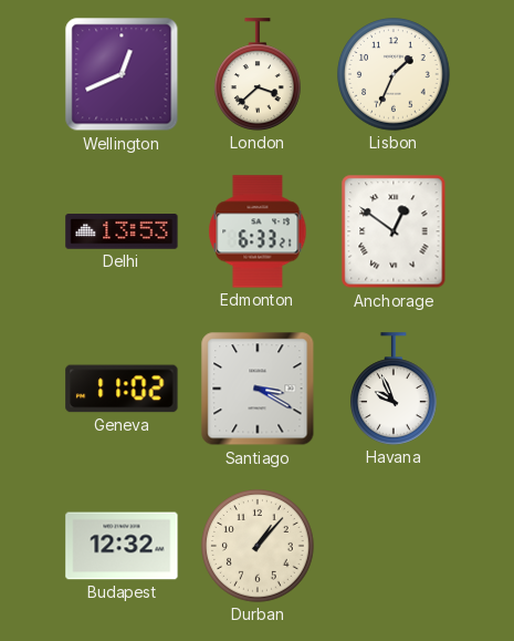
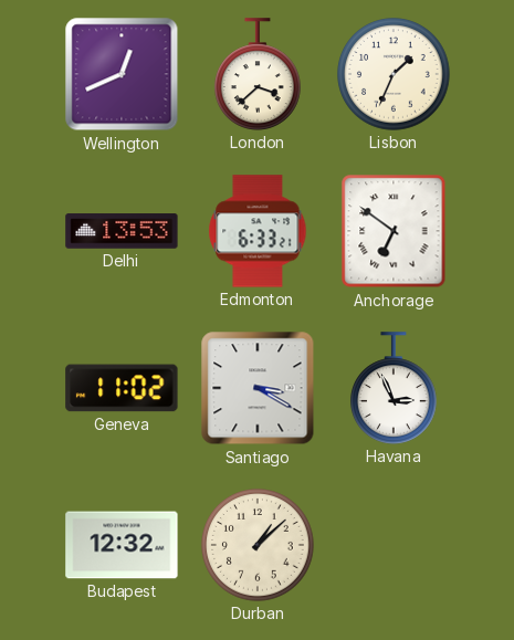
Anchorage: 12:51 -> 6:51 (394, 231)
Havana: 9:56 -> 2:56 (395, 388)
Durban: 1:07 -> 1:08 (258, 545)
